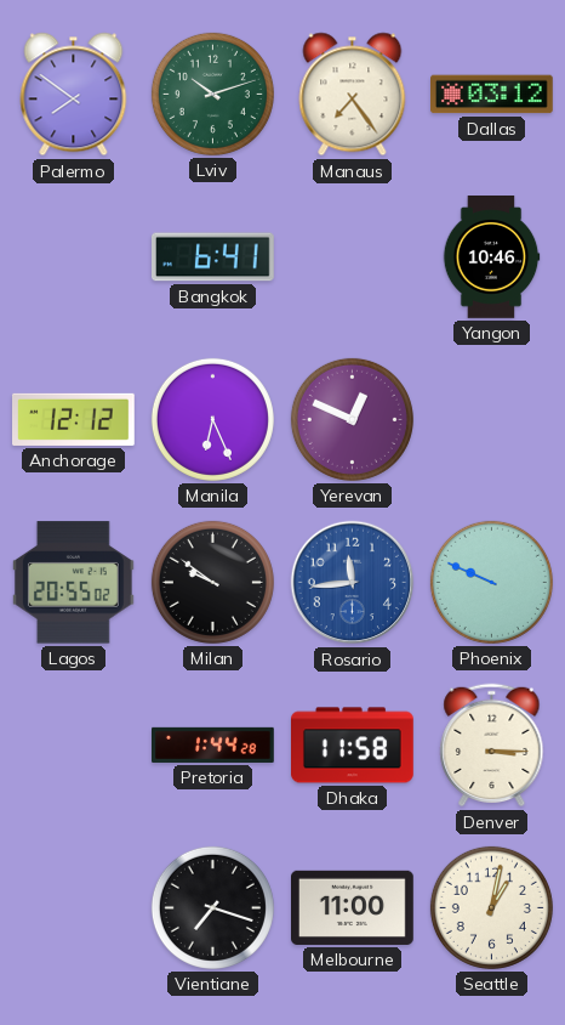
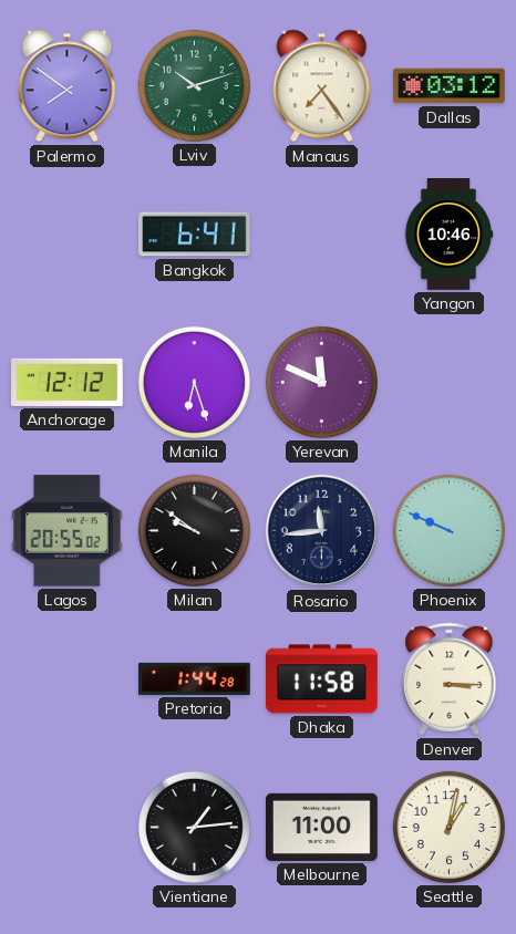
Manila: 6:26 -> 6:27 (194, 382)
Yerevan: 12:49 -> 11:49 (321, 382)
Rosario dial: blue -> navy (322, 531)
Vientiane: 7:18 -> 1:14 (194, 827)
